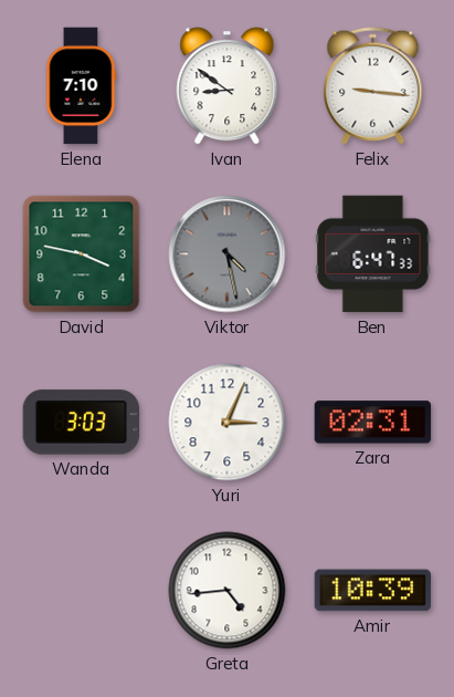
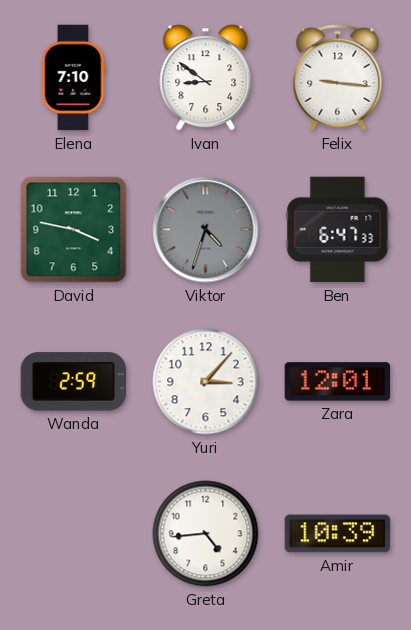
Viktor: 4:28 -> 4:33 (206, 230)
Wanda: 3:03 -> 2:59 (74, 382)
Yuri: 3:04 -> 3:07 (206, 382)
Zara: 02:31 -> 12:01 (338, 382)
